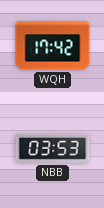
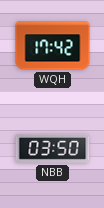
NBB: 03:53 -> 03:50 (53, 148)
